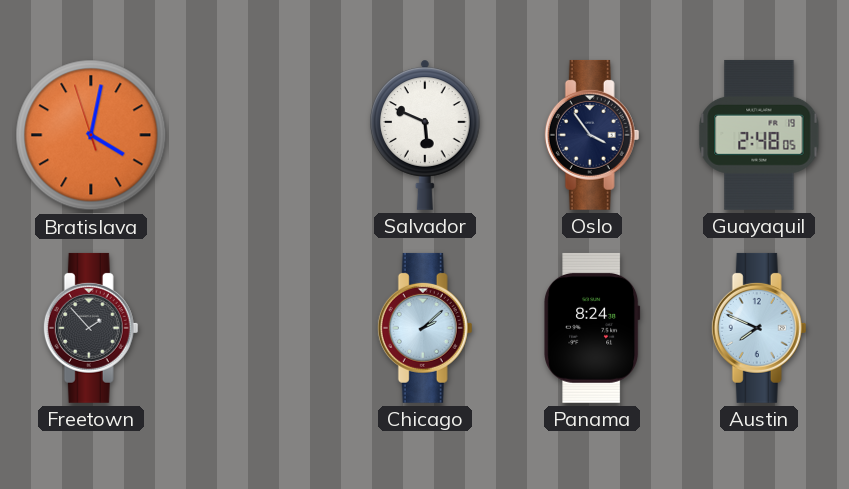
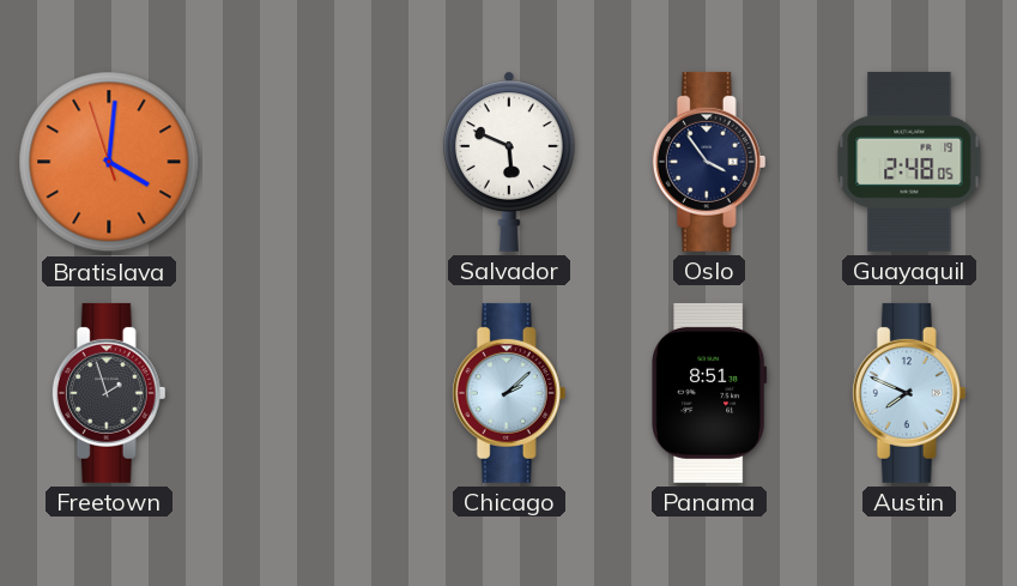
Bratislava: 4:01 -> 4:00 (109, 162)
Freetown: 1:53 -> 1:57 (109, 393)
Panama: 8:24 -> 8:51 (709, 393)
